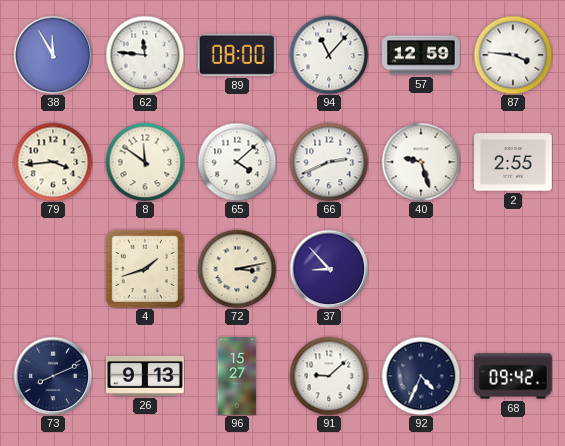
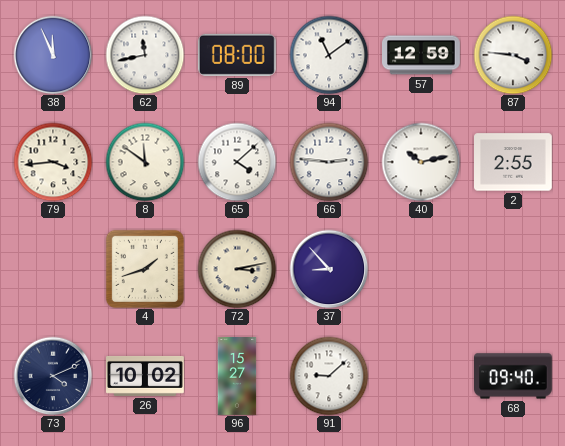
38: 11:55 -> 11:56 (53, 55)
62: 11:46 -> 11:43 (145, 55)
94: 11:07 -> 11:09 (329, 55)
66: 2:41 -> 2:46 (329, 162)
40: 9:27 -> 10:13 (421, 162)
73: 8:11 -> 4:11 (53, 376)
26: 9:13 -> 10:02 (145, 376)
92: 4:34 -> none (421, 376)
68: 09:42 -> 09:40 (514, 376)
